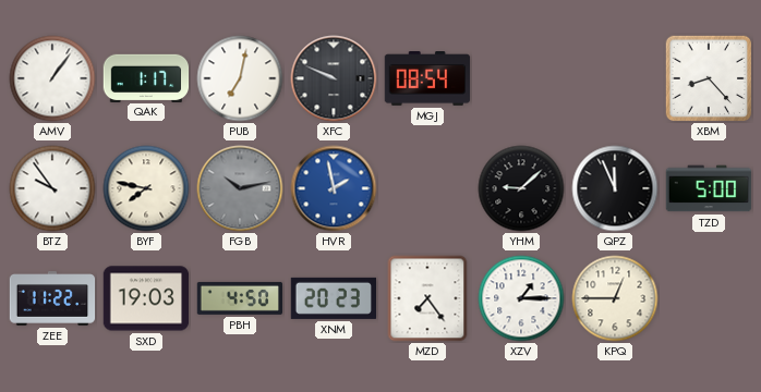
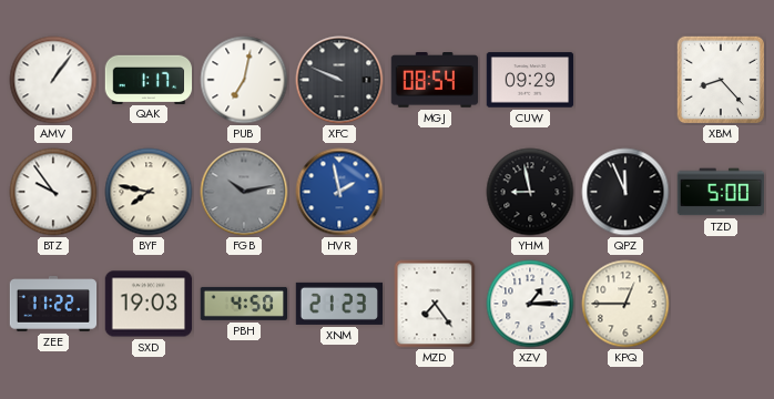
CUW: none -> 09:29 (530, 80)
YHM: 9:08 -> 8:58 (530, 192)
XNM: 20:23 -> 21:23 (339, 304)
